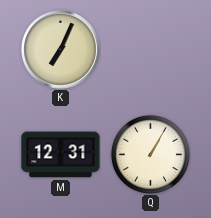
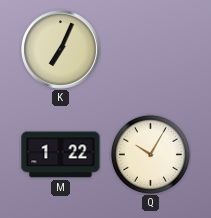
M: 12:31 -> 1:22 (61, 155)
Q: 1:05 -> 10:05 (150, 154)
